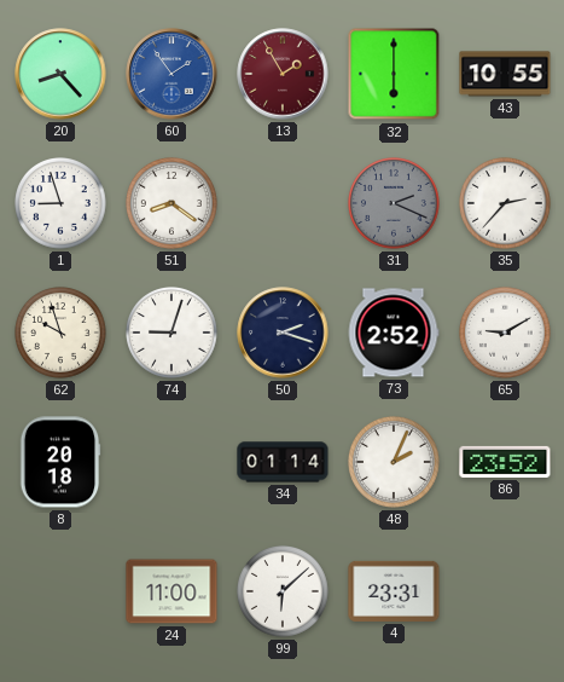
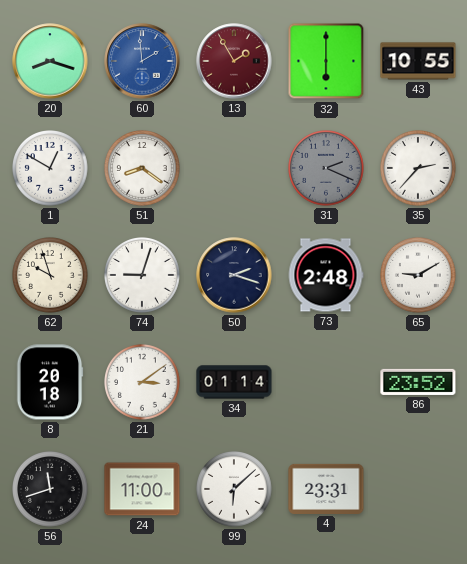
20: 8:23 -> 8:18 (50, 61)
60: 1:54 -> 1:59 (142, 61)
1: 8:57 -> 12:50 (51, 169)
73: 2:52 -> 2:48 (326, 275)
21: none -> 3:09 (143, 383)
48: 2:04 -> none (395, 463)
56: none -> 11:42 (51, 490)
